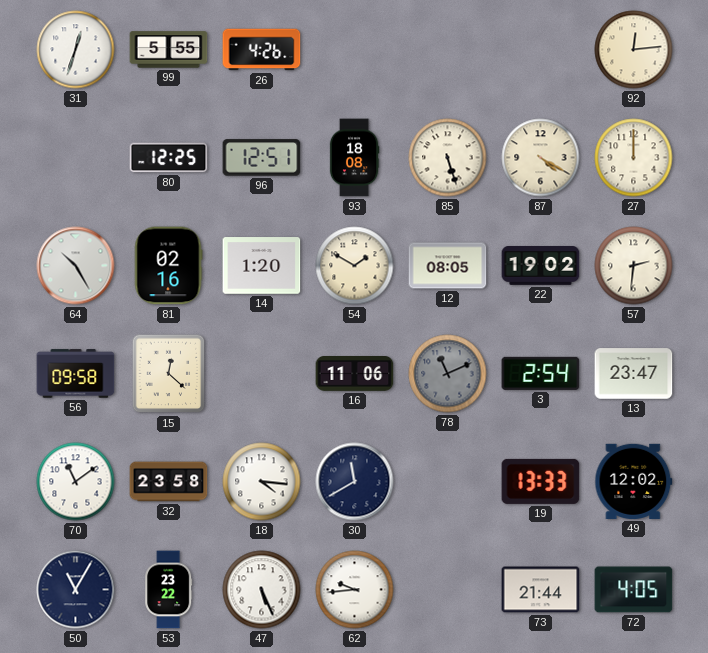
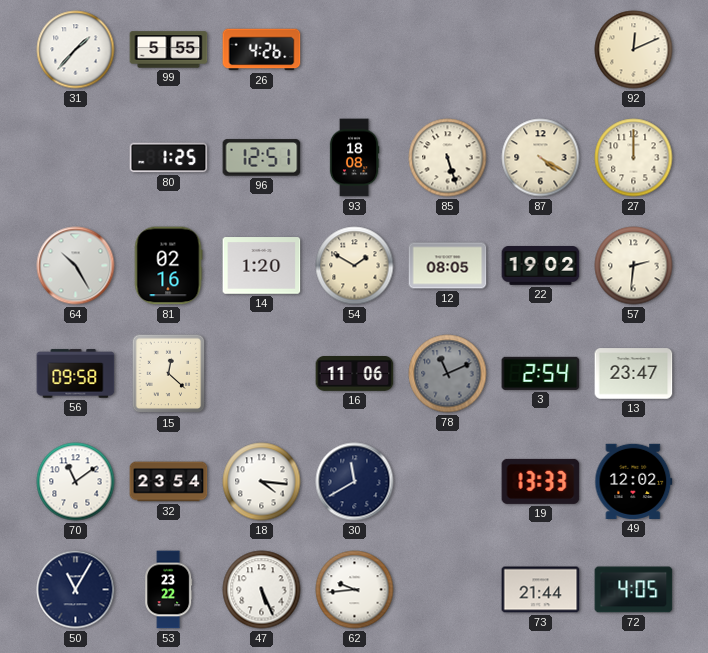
31: 12:33 -> 1:37 (76, 50)
92: 12:14 -> 12:11 (634, 50)
80: 12:25 -> 1:25 (169, 158)
32: 23:58 -> 23:54 (169, 482)
